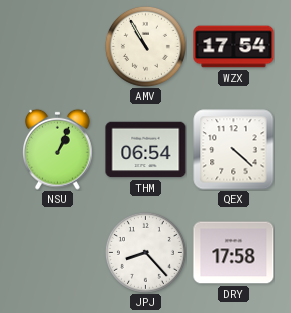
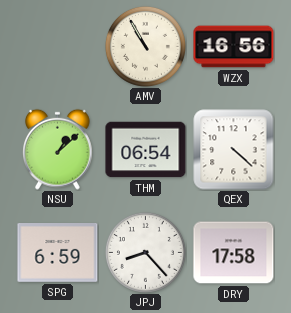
WZX: 17:54 -> 16:56 (234, 47)
NSU: 1:04 -> 1:08 (58, 149)
SPG: none -> 6:59 (58, 253)
